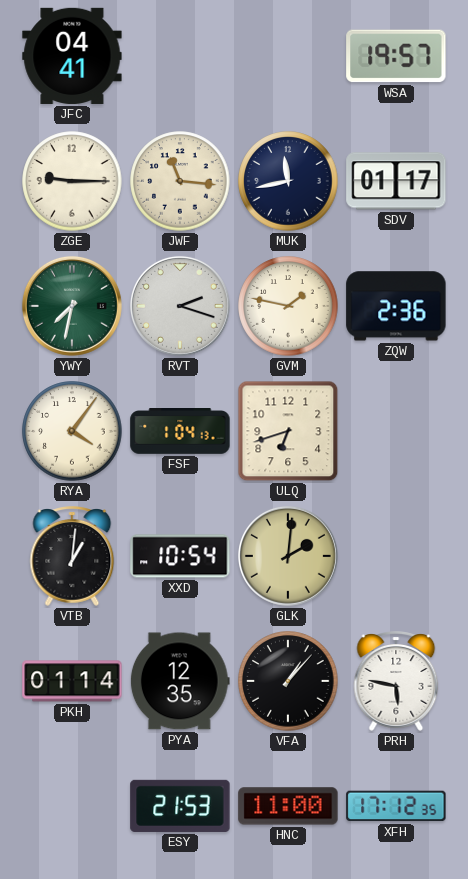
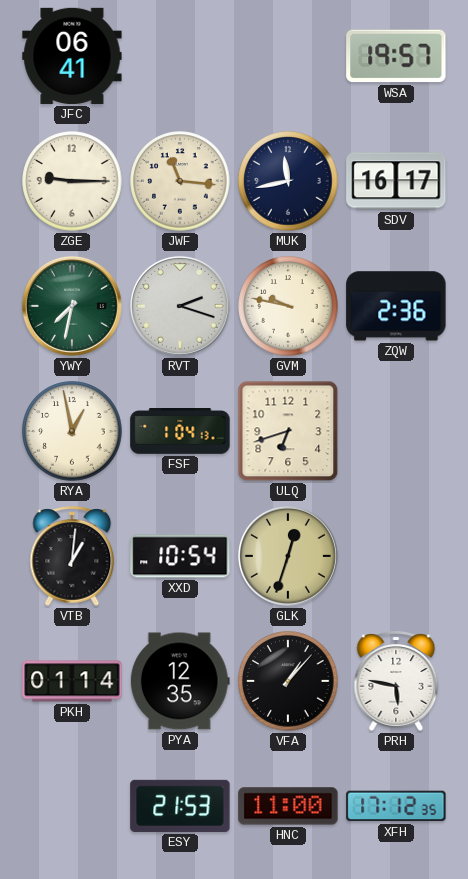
JFC: 04:41 -> 06:41 (72, 56)
SDV: 01:17 -> 16:17 (396, 181)
GVM: 1:47 -> 9:47 (288, 306)
RYA: 4:06 -> 12:58 (72, 431)
GLK: 2:01 -> 12:33 (288, 556)
